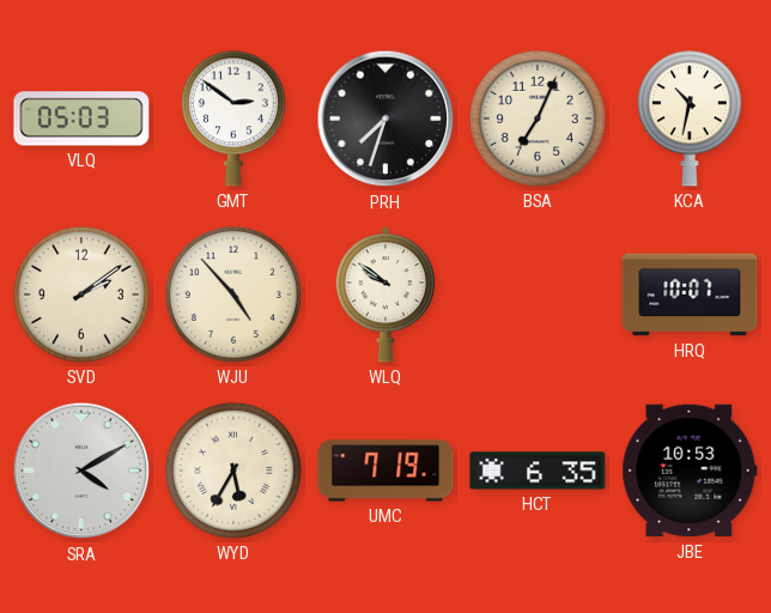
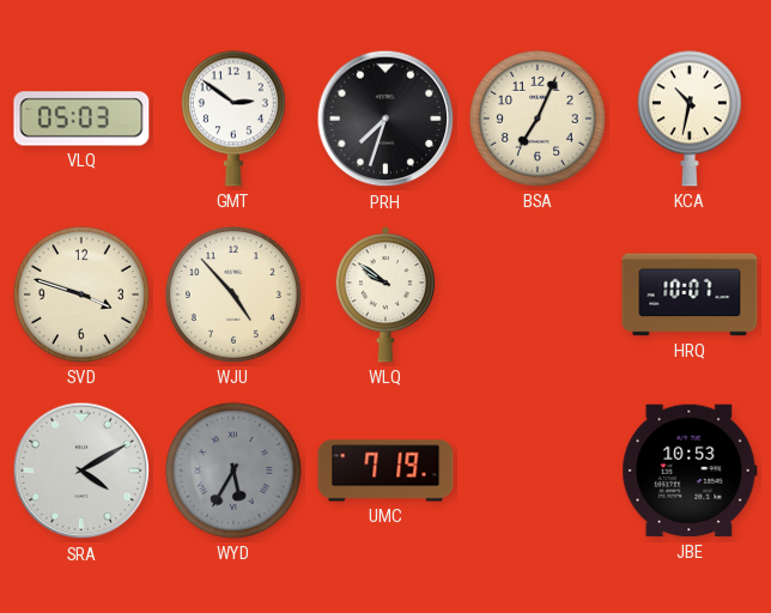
SVD: 2:09 -> 3:48 (81, 295)
WYD dial: cream -> grey (233, 471)
HCT: 6:35 -> none (538, 471)
